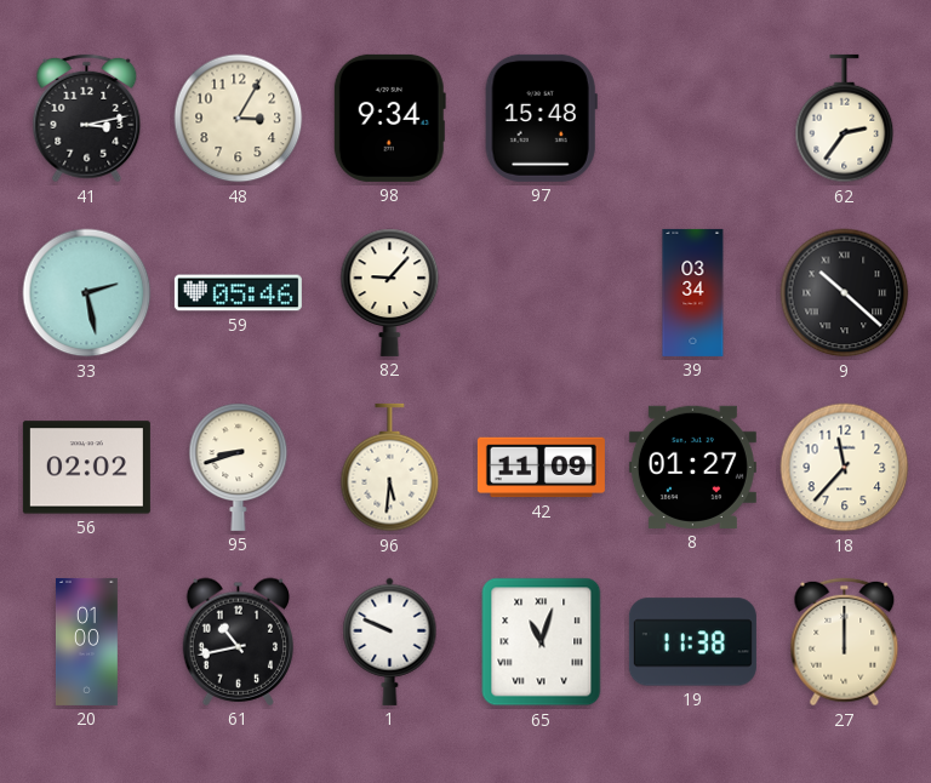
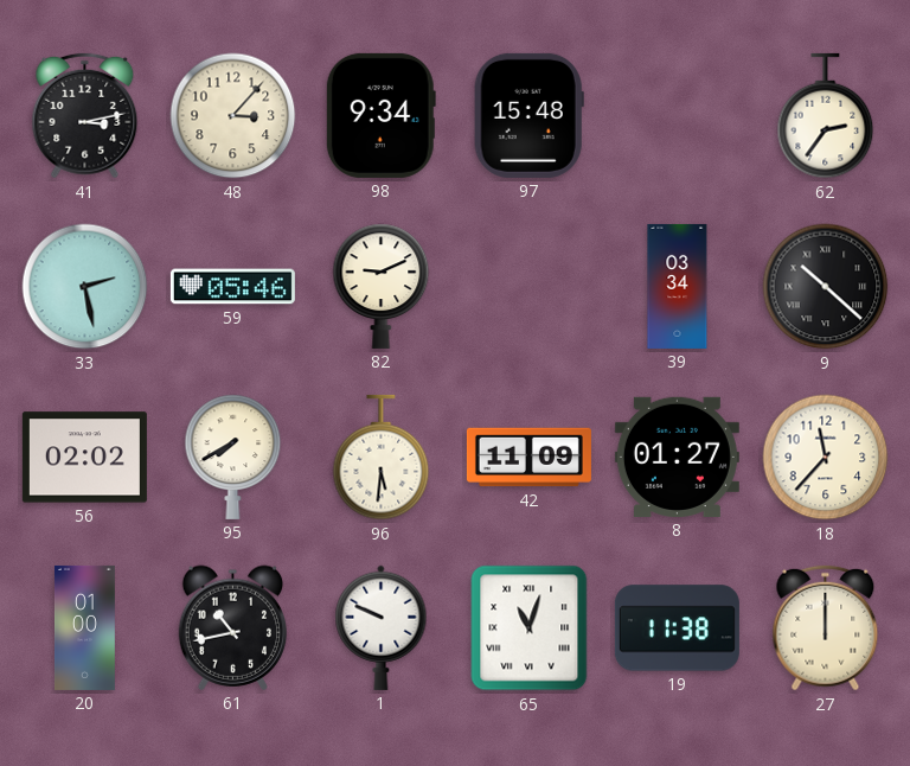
48: 3:05 -> 3:07 (233, 116)
82: 9:07 -> 9:11 (382, 286)
95: 8:42 -> 7:40 (233, 457)
